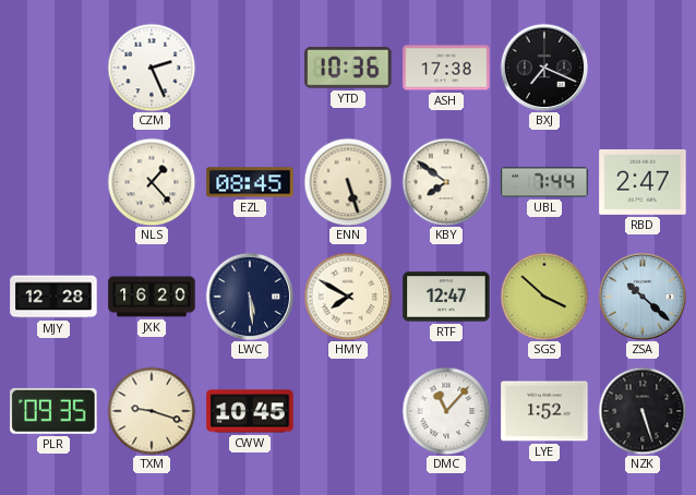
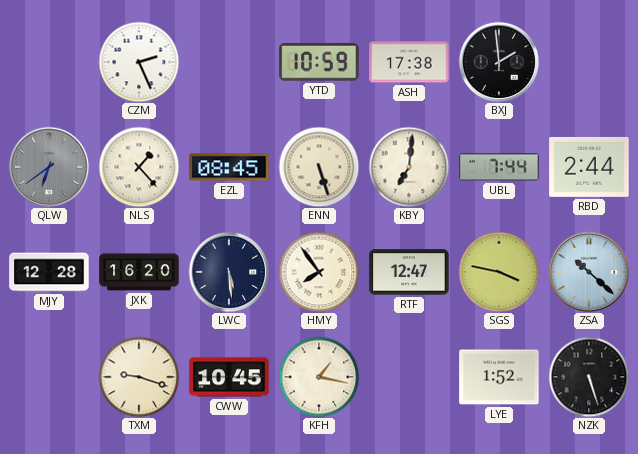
YTD: 10:36 -> 10:59 (319, 62)
BXJ: 7:19 -> 1:59 (499, 62)
QLW: none -> 6:39 (49, 167)
KBY: 7:51 -> 7:01 (409, 167)
RBD: 2:47 -> 2:44 (589, 167)
HMY: 7:50 -> 7:54 (319, 272)
SGS: 3:52 -> 3:47 (499, 272)
PLR: 09:35 -> none (53, 411)
KFH: none -> 1:17 (319, 377)
DMC: 11:07 -> none (446, 411)
